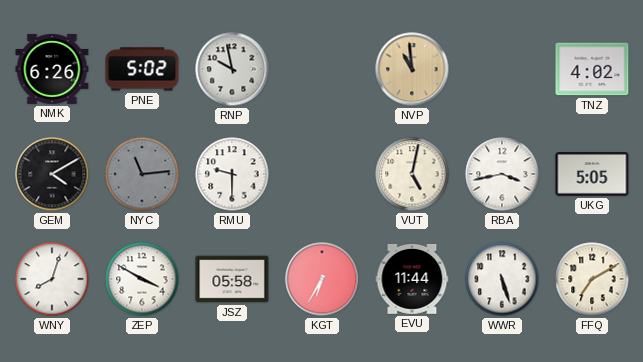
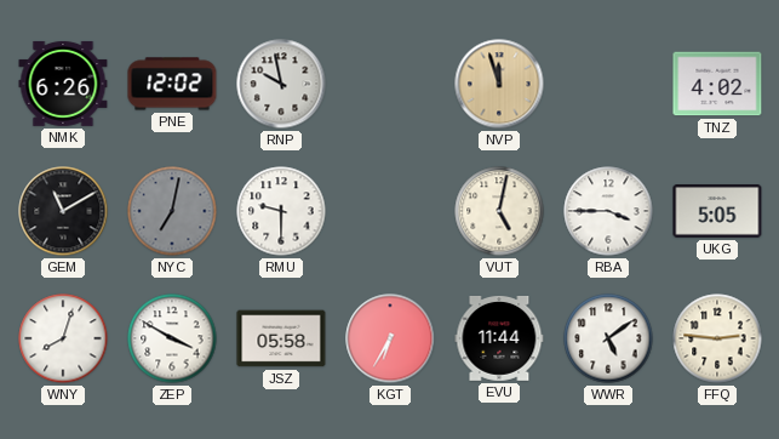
PNE: 5:02 -> 12:02 (172, 84)
NVP: 10:59 -> 11:57 (499, 84)
GEM: 4:10 -> 11:10 (63, 211)
NYC: 11:14 -> 7:02 (172, 211)
RBA: 3:43 -> 3:45 (608, 211)
WWR: 5:27 -> 5:09 (608, 338)
FFQ: 7:10 -> 2:46 (717, 338)
